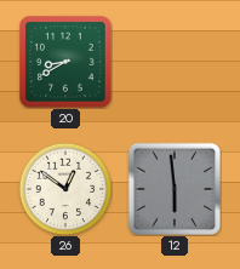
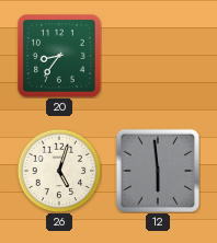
20: 8:40 -> 8:36 (60, 57)
26: 12:51 -> 5:03 (59, 171)
